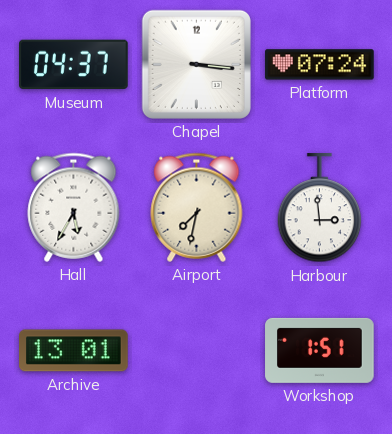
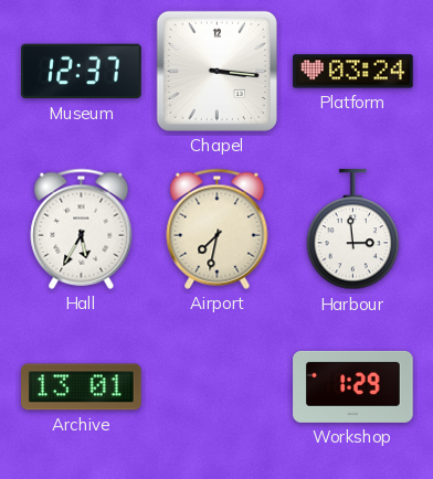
Museum: 04:37 -> 12:37 (82, 72)
Platform: 07:24 -> 03:24 (353, 72)
Workshop: 1:51 -> 1:29 (353, 386)
